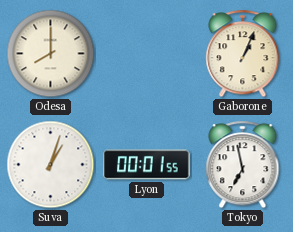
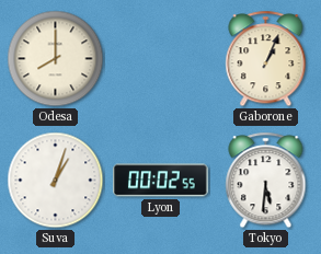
Lyon: 00:01 -> 00:02 (161, 181)
Tokyo: 6:58 -> 5:31 (266, 181)
